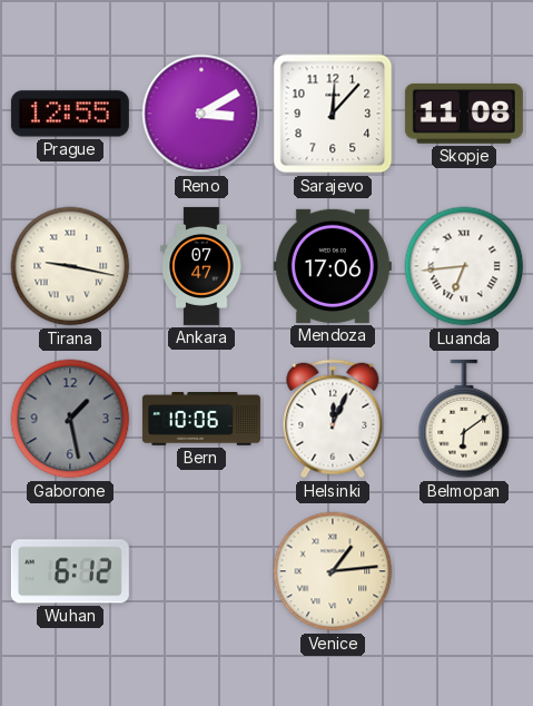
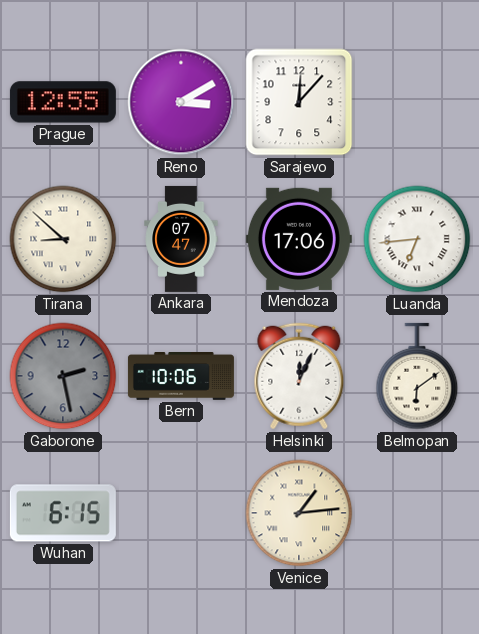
Skopje: 11:08 -> none (464, 114)
Tirana: 9:17 -> 8:52 (63, 239)
Gaborone: 1:28 -> 2:28 (63, 376)
Wuhan: 6:12 -> 6:15 (63, 513)
